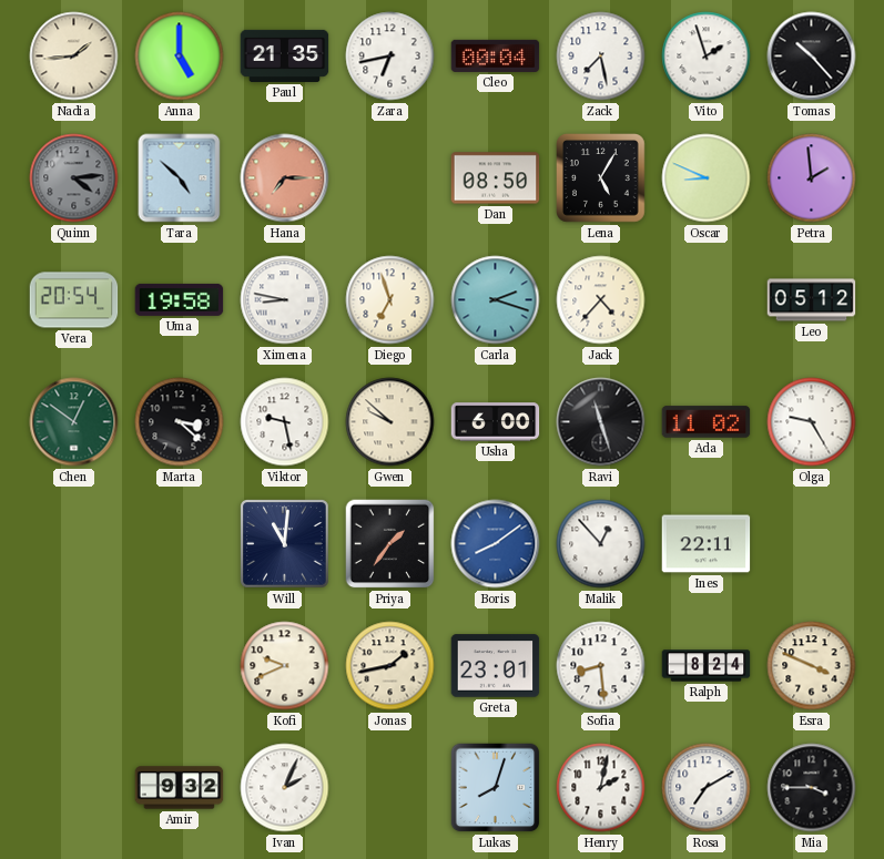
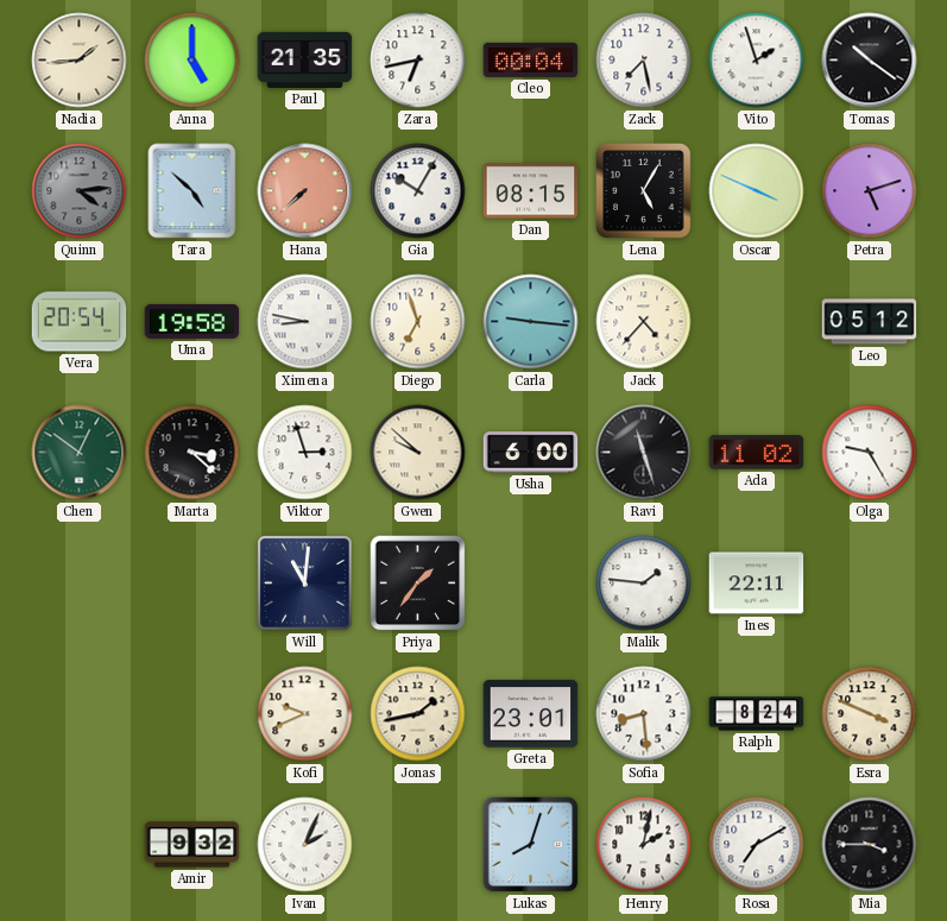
Tomas: 10:23 -> 10:21 (870, 61)
Hana: 7:15 -> 7:38 (305, 191)
Gia: none -> 10:05 (418, 191)
Dan: 08:50 -> 08:15 (531, 191)
Oscar: 8:49 -> 3:49 (757, 191)
Petra: 1:59 -> 5:12 (870, 191)
Carla: 2:18 -> 9:16 (531, 322)
Viktor: 9:28 -> 2:57 (305, 453)
Boris: 8:09 -> none (496, 544)
Malik: 12:53 -> 1:46 (644, 583)
